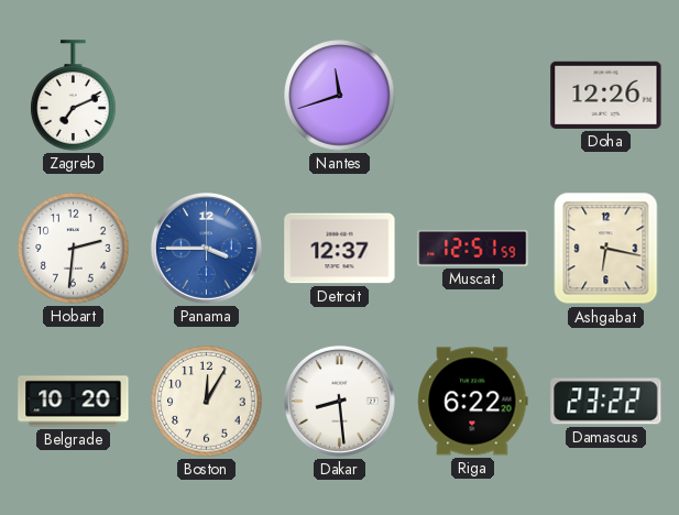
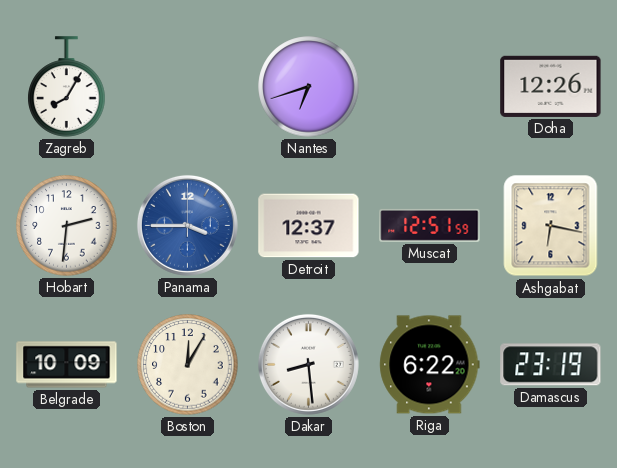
Zagreb: 7:11 -> 8:05 (67, 87)
Nantes: 11:42 -> 6:42 (309, 87)
Belgrade: 10:20 -> 10:09 (67, 365)
Damascus: 23:22 -> 23:19 (551, 365)
